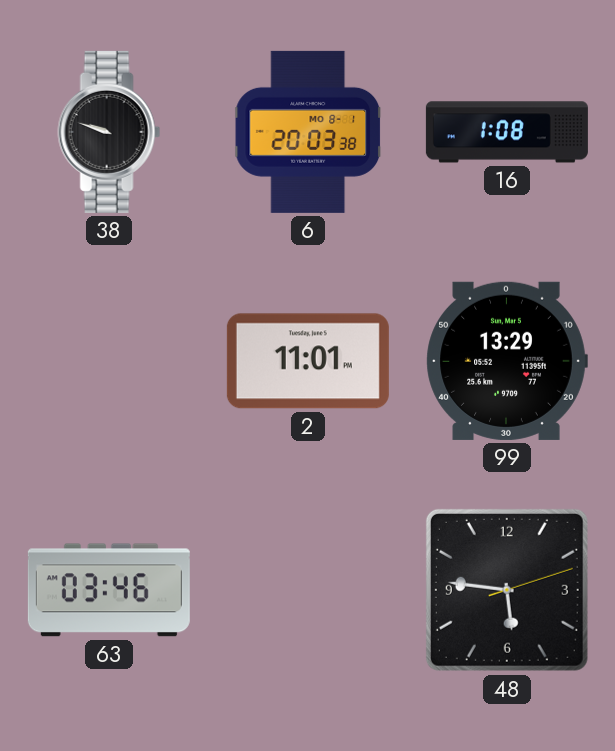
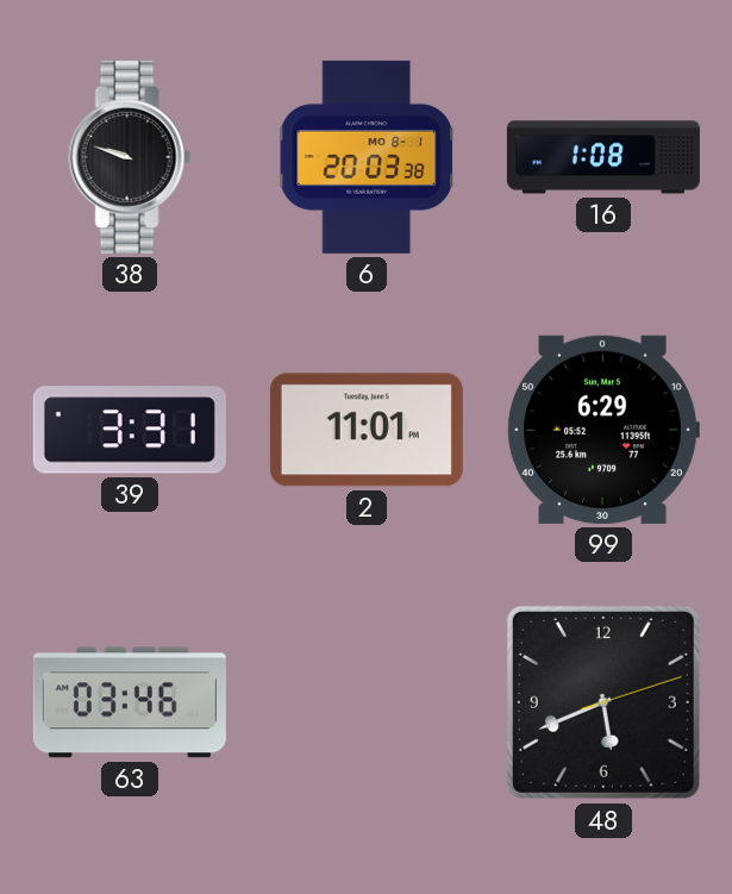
39: none -> 3:31 (130, 430)
99: 13:29 -> 6:29 (603, 430)
48: 5:46 -> 5:41 (603, 702)
